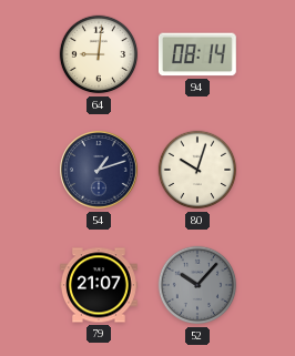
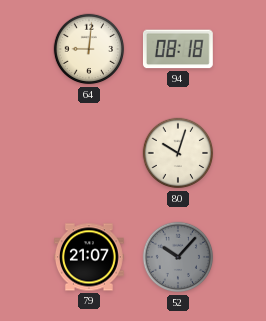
94: 08:14 -> 08:18 (178, 49)
54: 1:12 -> none (99, 170)
